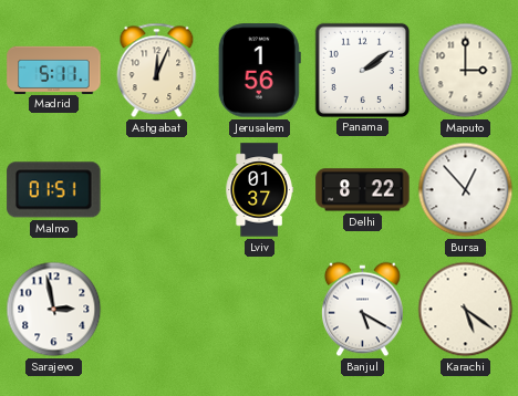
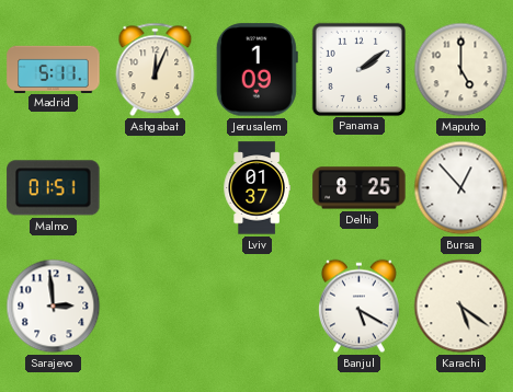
Jerusalem: 1:56 -> 1:09 (256, 70)
Maputo: 3:00 -> 5:00 (461, 70)
Delhi: 8:22 -> 8:25 (360, 188)
Sarajevo: 2:58 -> 2:59 (54, 307)
